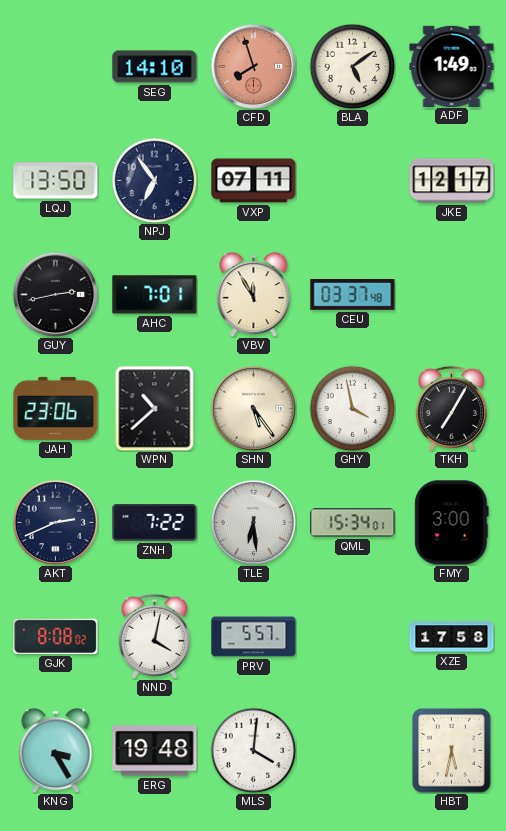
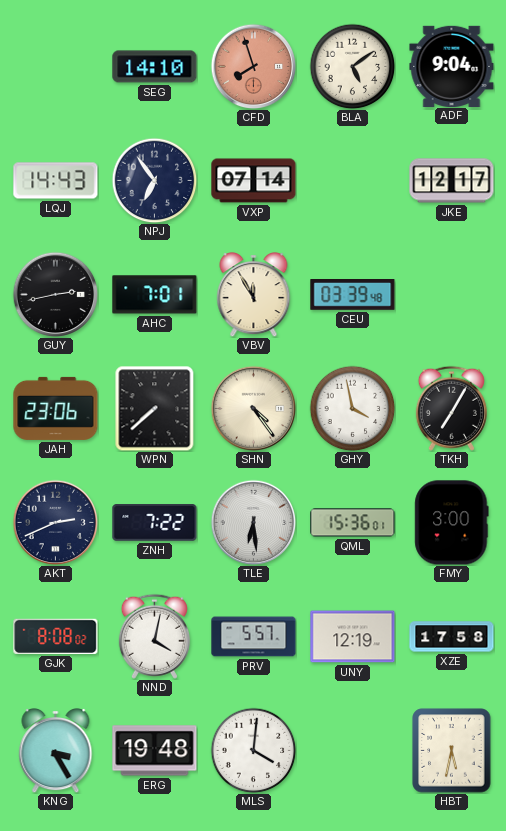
ADF: 1:49 -> 9:04 (452, 66)
LQJ: 13:50 -> 14:43 (56, 181)
VXP: 07:11 -> 07:14 (254, 181)
CEU: 03:37 -> 03:39 (353, 295)
WPN: 10:38 -> 7:38 (155, 408)
SHN: 5:24 -> 4:24 (253, 408)
QML: 15:34 -> 15:36 (353, 523)
UNY: none -> 12:19 (353, 637)
